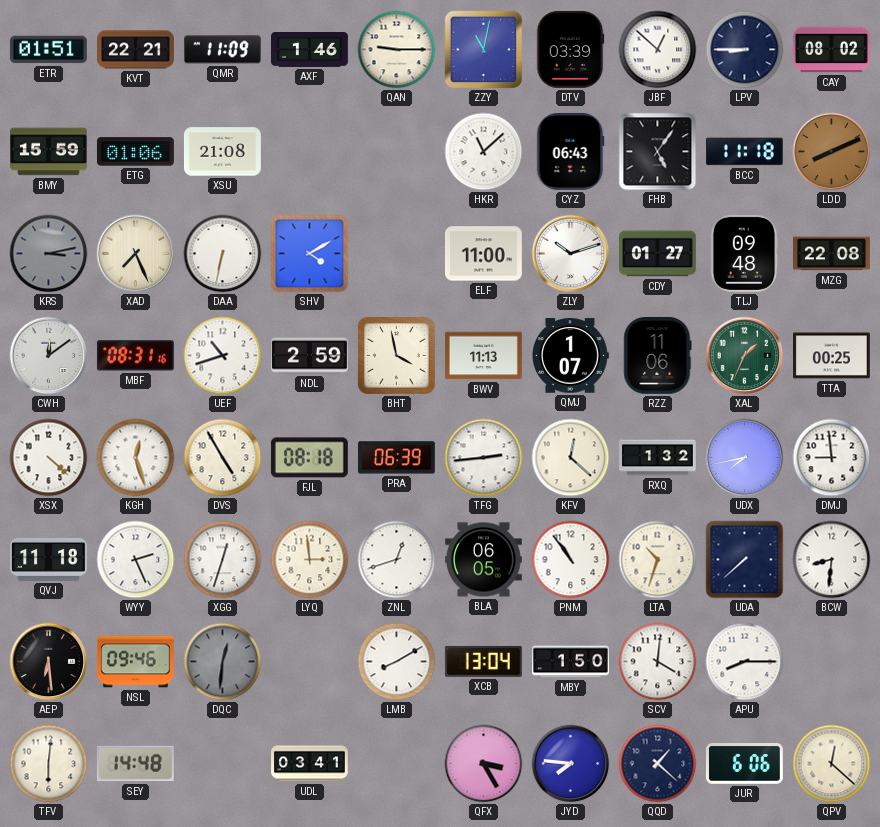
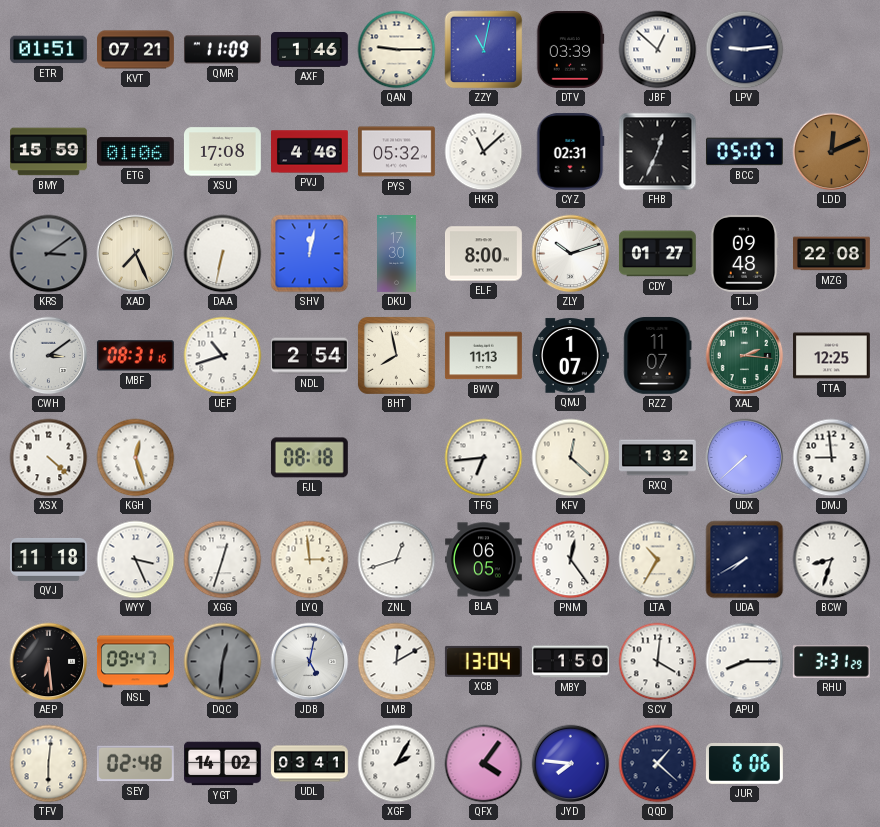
KVT: 22:21 -> 07:21 (136, 50)
LPV: 8:45 -> 9:14 (745, 50)
CAY: 08:02 -> none (832, 50)
XSU: 21:08 -> 17:08 (222, 152)
PVJ: none -> 4:46 (310, 152)
PYS: none -> 05:32 (396, 152)
CYZ: 06:43 -> 02:31 (571, 151)
FHB: 5:06 -> 12:34 (658, 152)
BCC: 11:18 -> 05:07 (744, 152)
LDD: 8:11 -> 12:11 (832, 152)
KRS: 3:13 -> 3:09 (49, 254)
SHV: 4:10 -> 12:02 (310, 254)
DKU: none -> 17:30 (397, 254)
ELF: 11:00 -> 8:00 (484, 254)
CWH: 12:09 -> 3:09 (49, 356)
NDL: 2:59 -> 2:54 (310, 356)
BHT: 3:58 -> 7:58 (396, 355)
RZZ: 11:06 -> 11:07 (658, 355)
XAL: 1:34 -> 2:16 (745, 356)
TTA: 00:25 -> 12:25 (832, 356)
DVS: 4:55 -> none (223, 458)
PRA: 06:39 -> none (396, 458)
TFG: 2:44 -> 6:44 (484, 458)
UDX: 7:43 -> 7:38 (745, 458)
WYY: 2:26 -> 3:26 (136, 560)
PNM: 10:54 -> 12:24 (571, 560)
LTA: 10:33 -> 10:35 (658, 560)
UDA: 7:38 -> 7:40 (745, 560)
BCW: 8:31 -> 8:33 (832, 560)
NSL: 09:46 -> 09:47 (135, 662)
JDB: none -> 5:02 (310, 662)
LMB: 8:10 -> 12:10 (397, 662)
RHU: none -> 3:31 (831, 662)
SEY: 14:48 -> 02:48 (135, 764)
YGT: none -> 14:02 (223, 764)
XGF: none -> 2:05 (397, 764)
QFX: 3:25 -> 4:06 (484, 764)
QPV: 12:22 -> none (832, 764)
